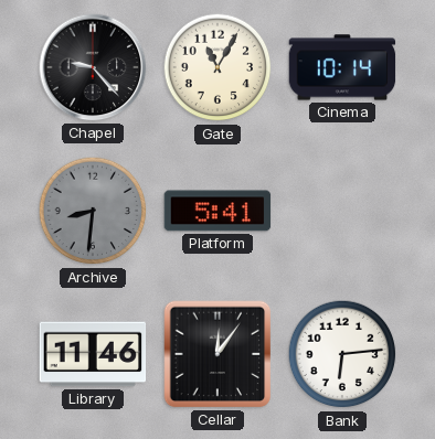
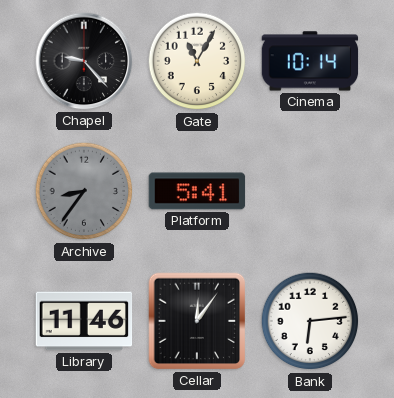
Archive: 8:31 -> 8:36 (84, 191)
